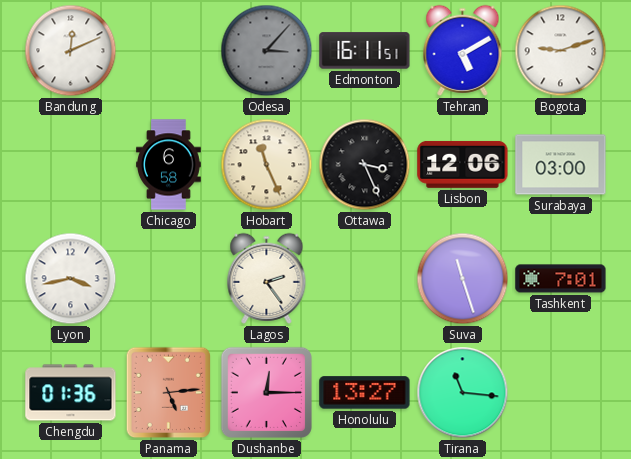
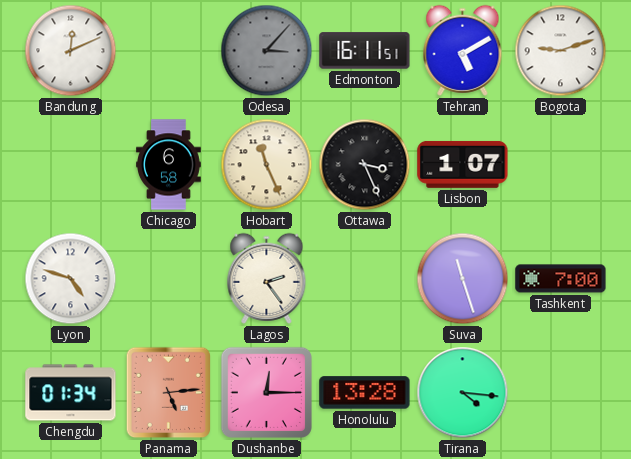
Lisbon: 12:06 -> 1:07 (463, 164)
Surabaya: 03:00 -> none (561, 165)
Lyon: 3:43 -> 4:48 (71, 279)
Tashkent: 7:01 -> 7:00 (561, 279)
Chengdu: 01:36 -> 01:34 (71, 393)
Honolulu: 13:27 -> 13:28 (365, 393)
Tirana: 11:16 -> 4:16 (463, 393)
